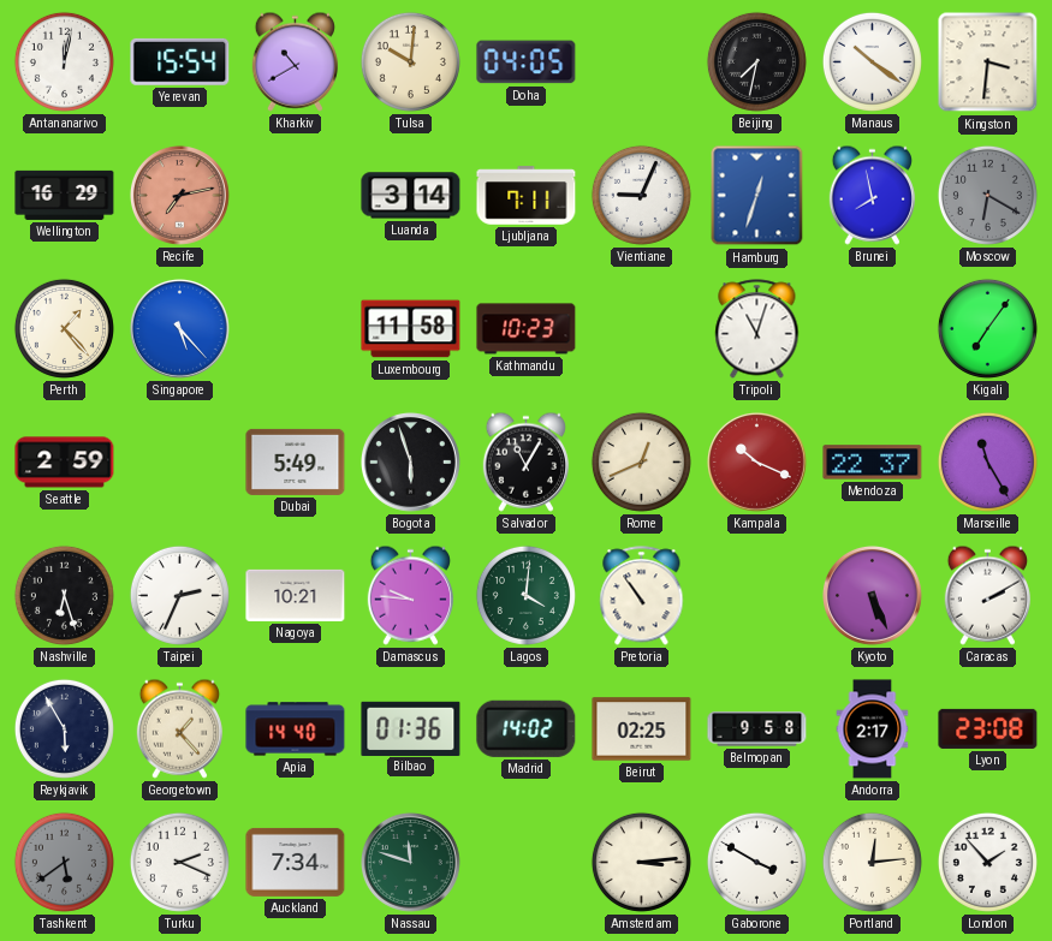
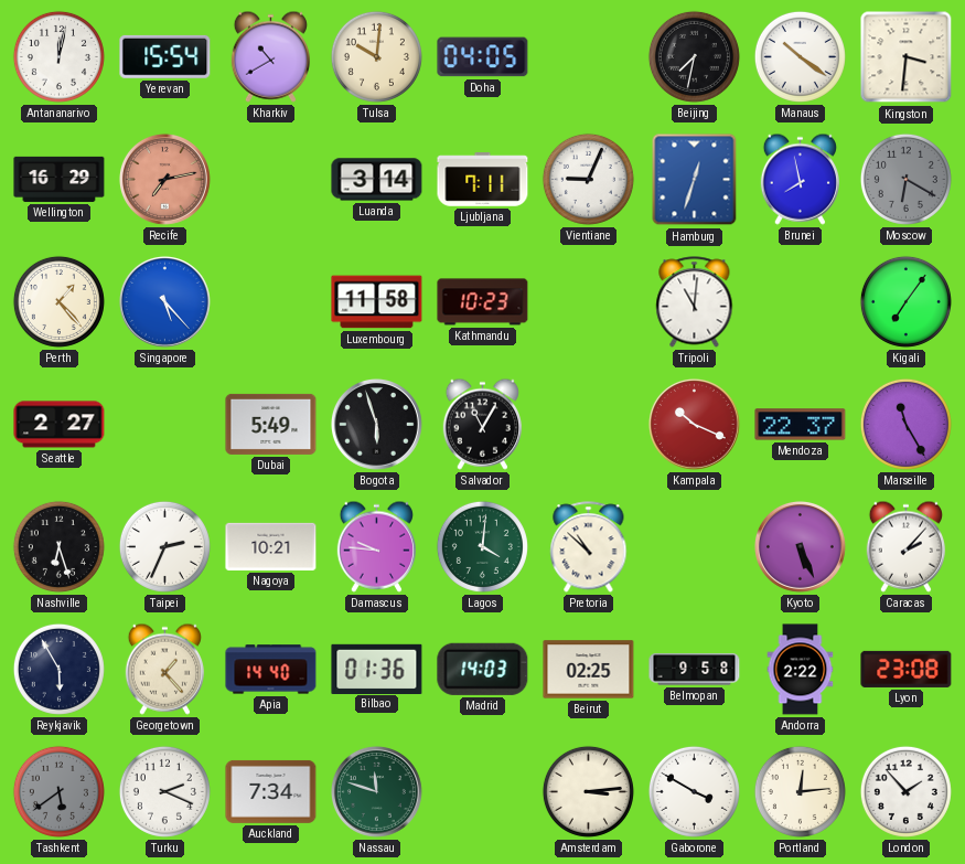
Tripoli: 11:03 -> 11:01 (695, 302)
Seattle: 2:59 -> 2:27 (60, 425)
Rome: 12:41 -> none (641, 461)
Pretoria: 10:54 -> 10:52 (589, 547)
Caracas: 2:10 -> 2:07 (905, 546)
Madrid: 14:02 -> 14:03 (483, 669)
Andorra: 2:17 -> 2:22 (801, 670)
